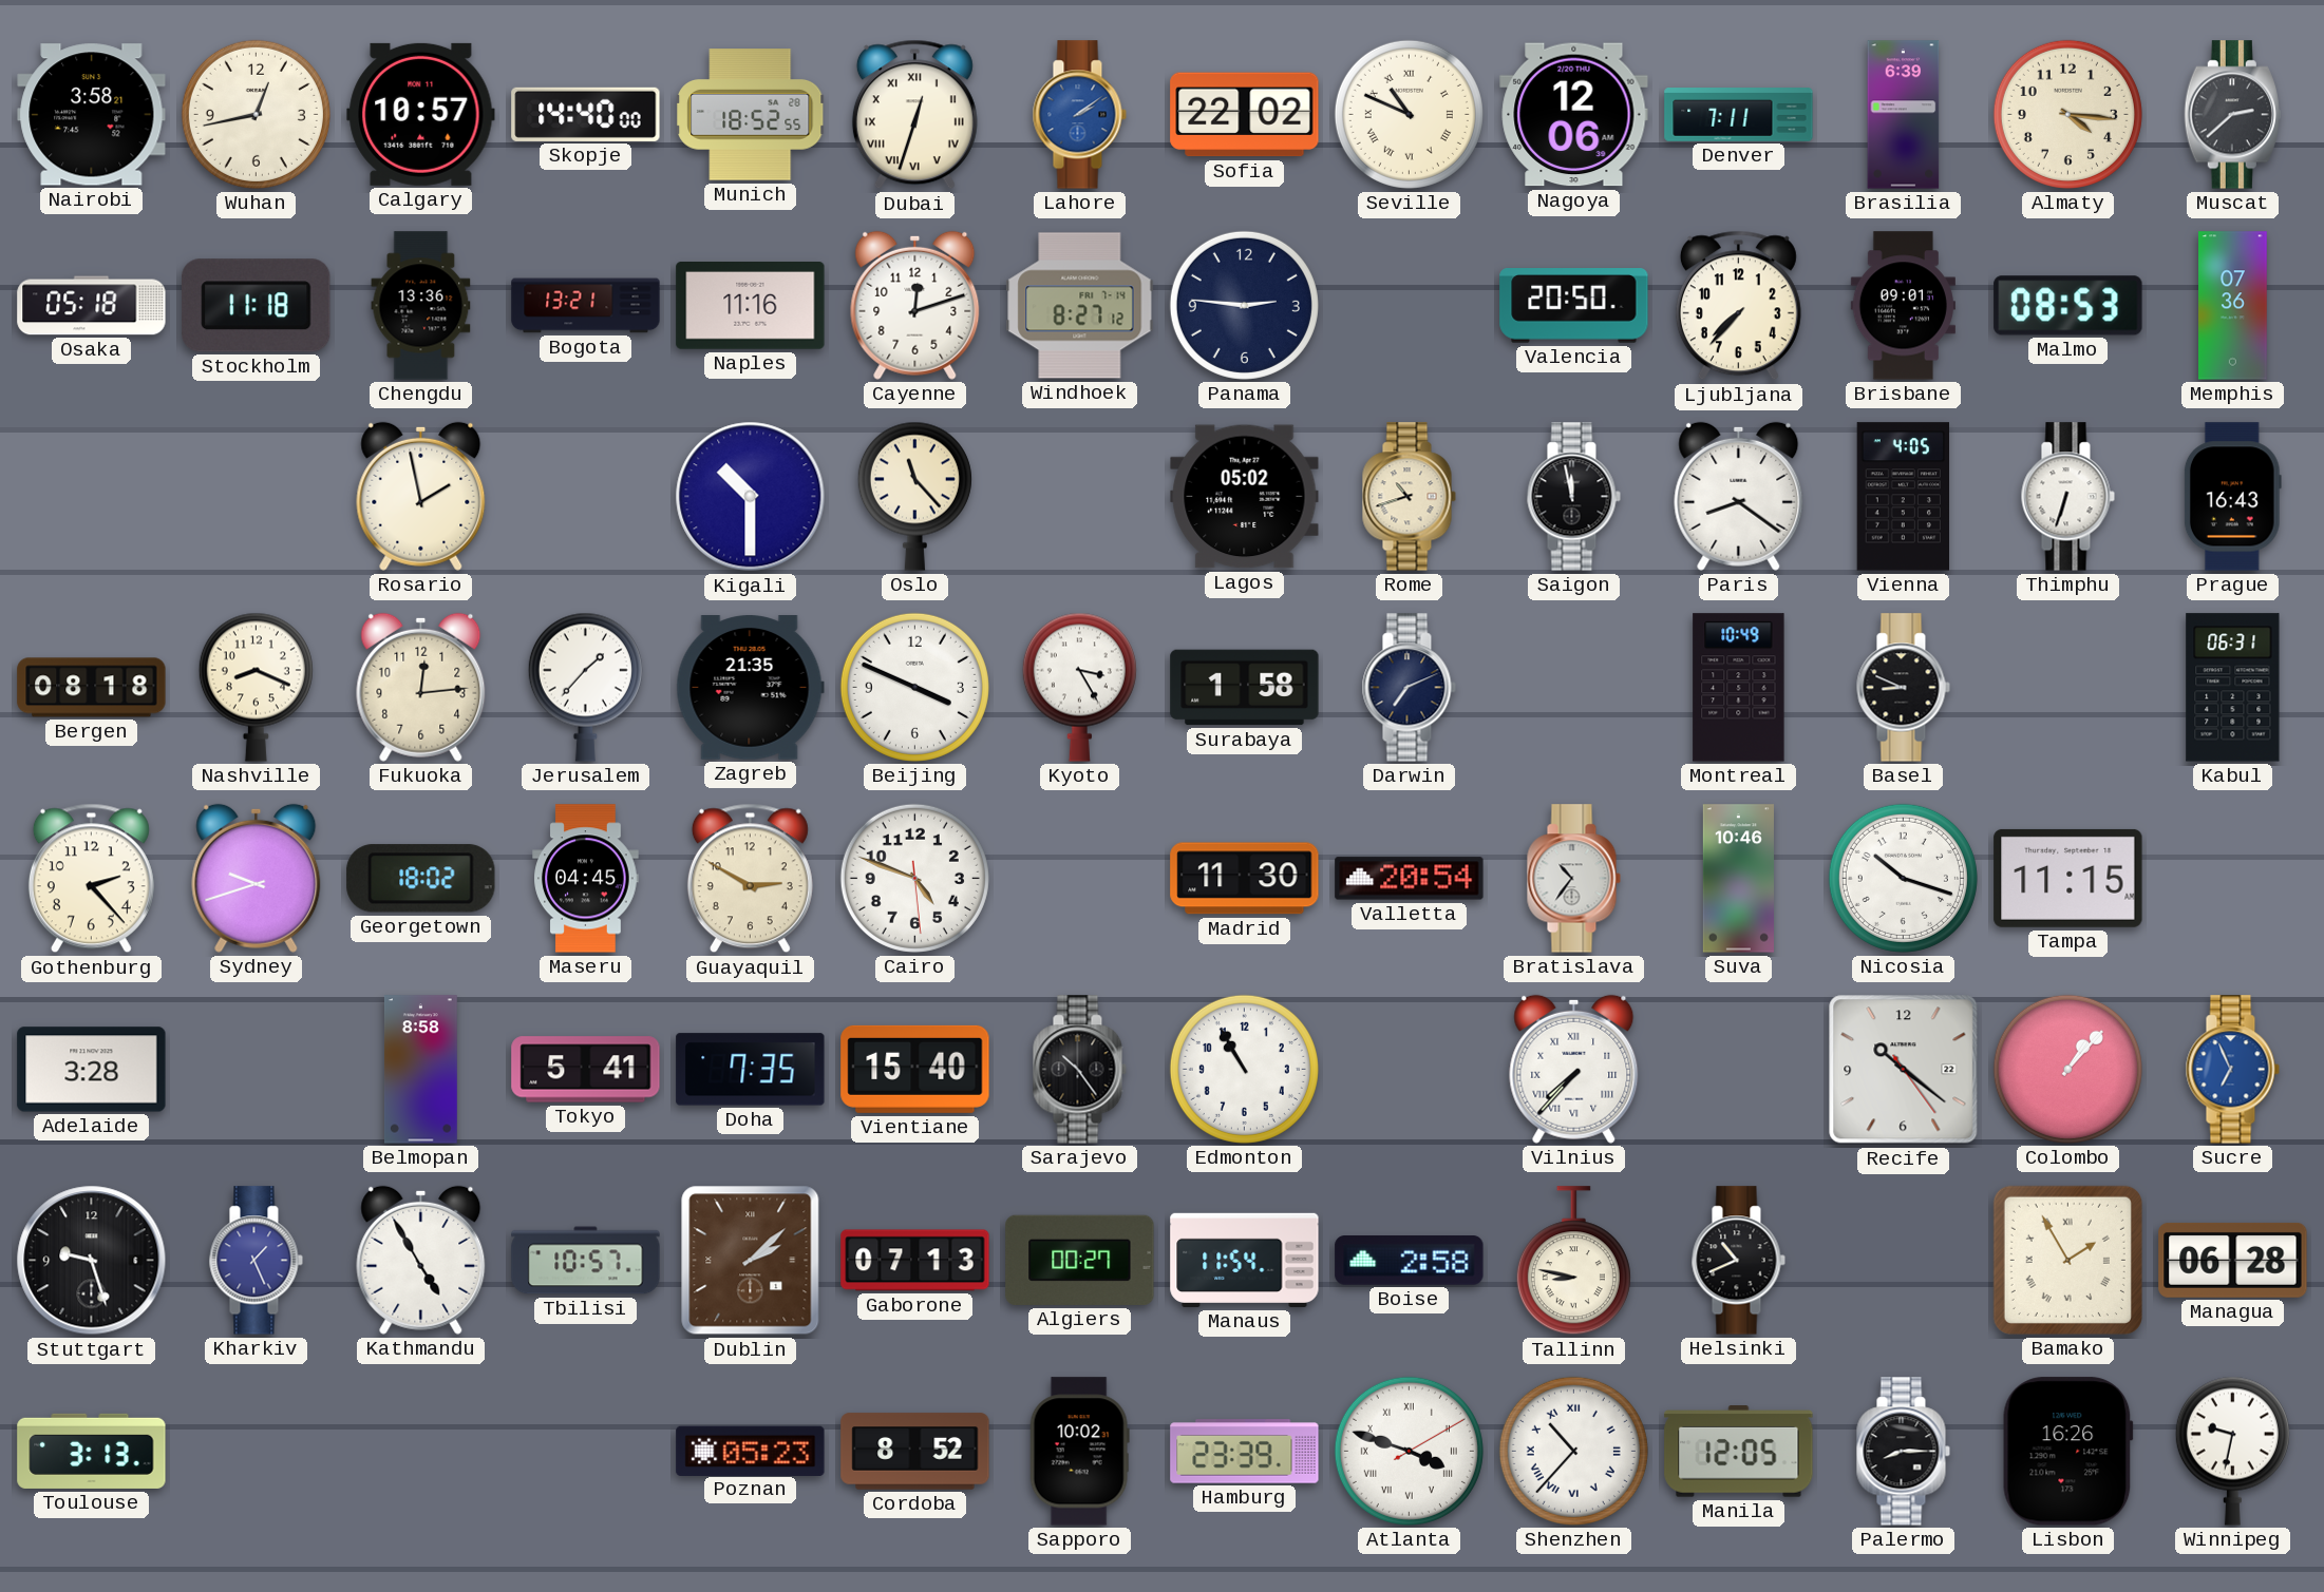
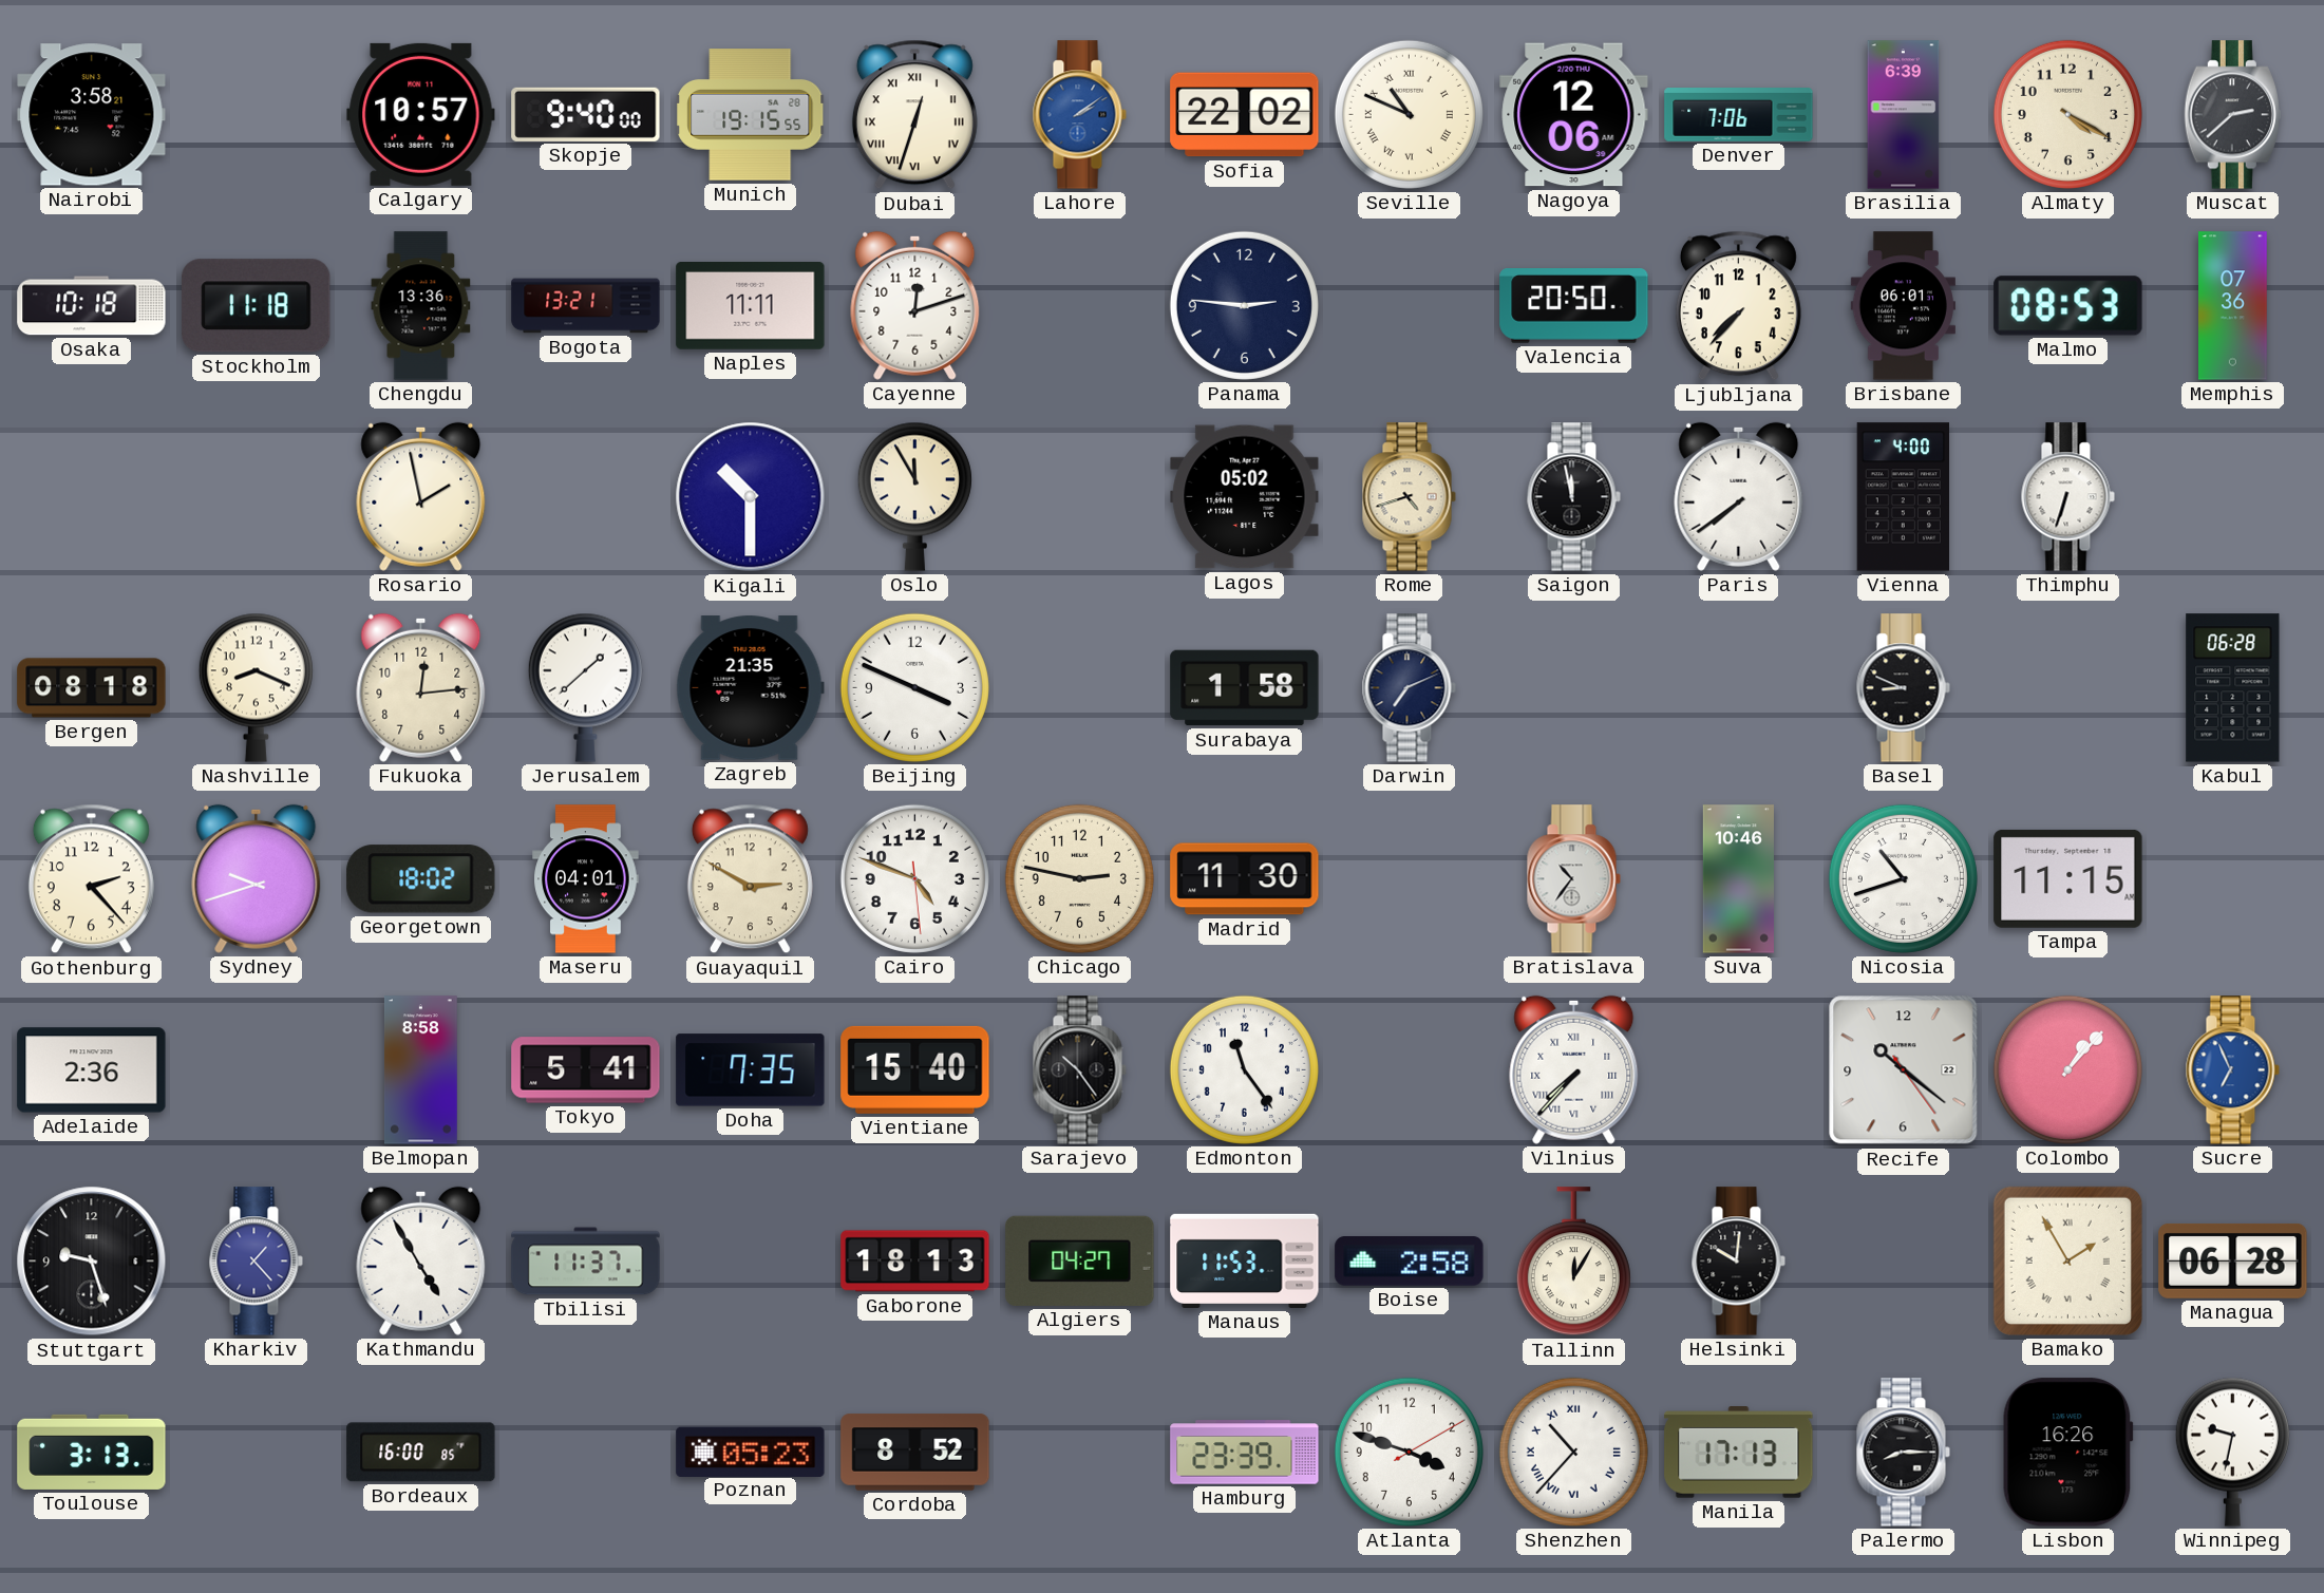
Wuhan: 12:43 -> none (256, 114)
Skopje: 14:40 -> 9:40 (586, 114)
Munich: 18:52 -> 19:15 (751, 115)
Denver: 7:11 -> 7:06 (1739, 115)
Almaty: 4:16 -> 4:20 (2067, 114)
Osaka: 05:18 -> 10:18 (92, 306)
Naples: 11:16 -> 11:11 (751, 306)
Windhoek: 8:27 -> none (1080, 306)
Brisbane: 09:01 -> 06:01 (1903, 306)
Oslo: 11:23 -> 11:55 (914, 496)
Rome: 10:42 -> 4:42 (1409, 497)
Paris: 8:21 -> 7:39 (1739, 496)
Vienna: 4:05 -> 4:00 (1903, 497)
Prague: 16:43 -> none (2232, 497)
Jerusalem: 1:37 -> 1:38 (585, 687)
Kyoto: 3:25 -> none (1079, 687)
Montreal: 10:49 -> none (1739, 688)
Kabul: 06:31 -> 06:28 (2233, 688)
Maseru: 04:45 -> 04:01 (586, 879)
Chicago: none -> 2:47 (1079, 878)
Valletta: 20:54 -> none (1410, 879)
Nicosia: 10:18 -> 10:42 (1903, 878)
Adelaide: 3:28 -> 2:36 (92, 1070)
Edmonton: 10:55 -> 11:24 (1244, 1069)
Kharkiv: 1:26 -> 1:23 (256, 1262)
Tbilisi: 10:57 -> 11:37 (586, 1262)
Dublin: 2:08 -> none (751, 1261)
Gaborone: 07:13 -> 18:13 (915, 1262)
Algiers: 00:27 -> 04:27 (1080, 1260)
Manaus: 11:54 -> 11:53 (1245, 1260)
Tallinn: 8:47 -> 12:05 (1573, 1262)
Helsinki: 10:41 -> 10:01 (1738, 1262)
Bordeaux: none -> 16:00 (421, 1453)
Sapporo: 10:02 -> none (1079, 1452)
Atlanta numerals: Roman -> Arabic (1409, 1452)
Manila: 12:05 -> 17:13 (1739, 1453)
